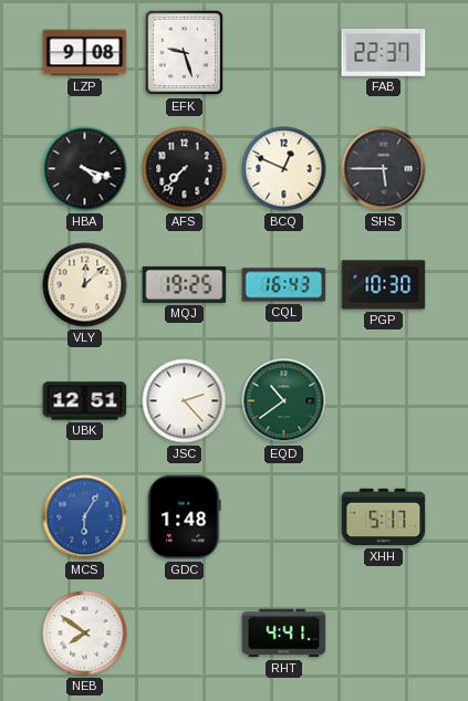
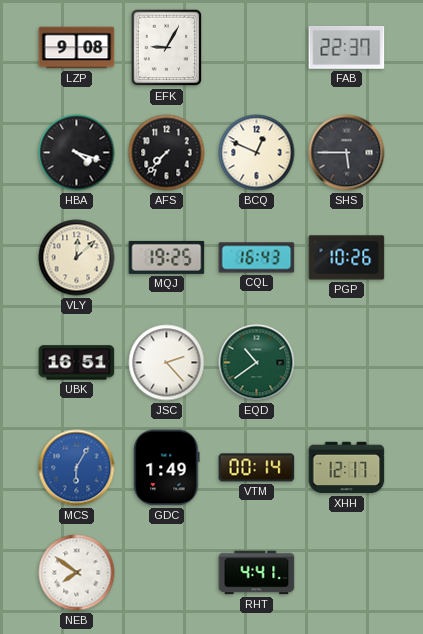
EFK: 9:27 -> 9:05 (167, 48)
PGP: 10:30 -> 10:26 (347, 258)
UBK: 12:51 -> 16:51 (77, 363)
GDC: 1:48 -> 1:49 (167, 468)
VTM: none -> 00:14 (257, 468)
XHH: 5:17 -> 12:17 (347, 468)
